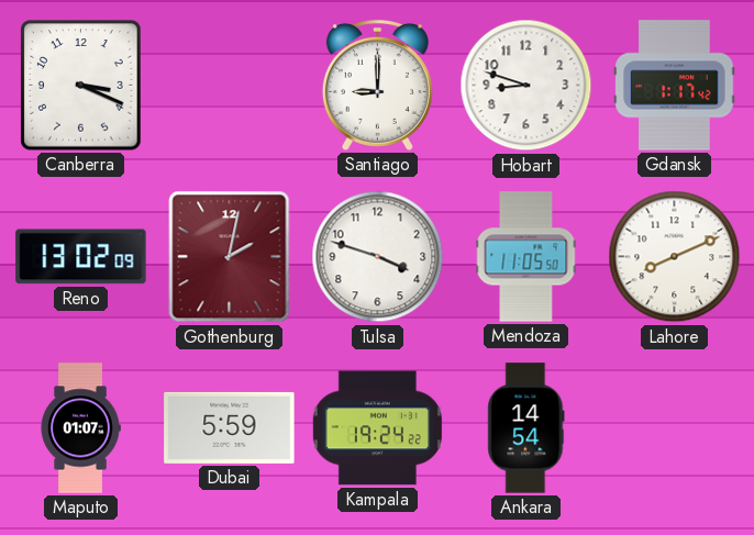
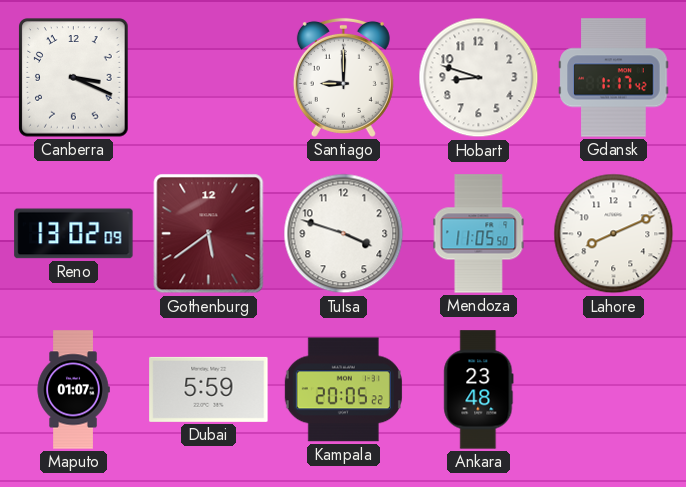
Gothenburg: 2:02 -> 5:39 (209, 234)
Kampala: 19:24 -> 20:05 (343, 390)
Ankara: 14:54 -> 23:48 (479, 390)
